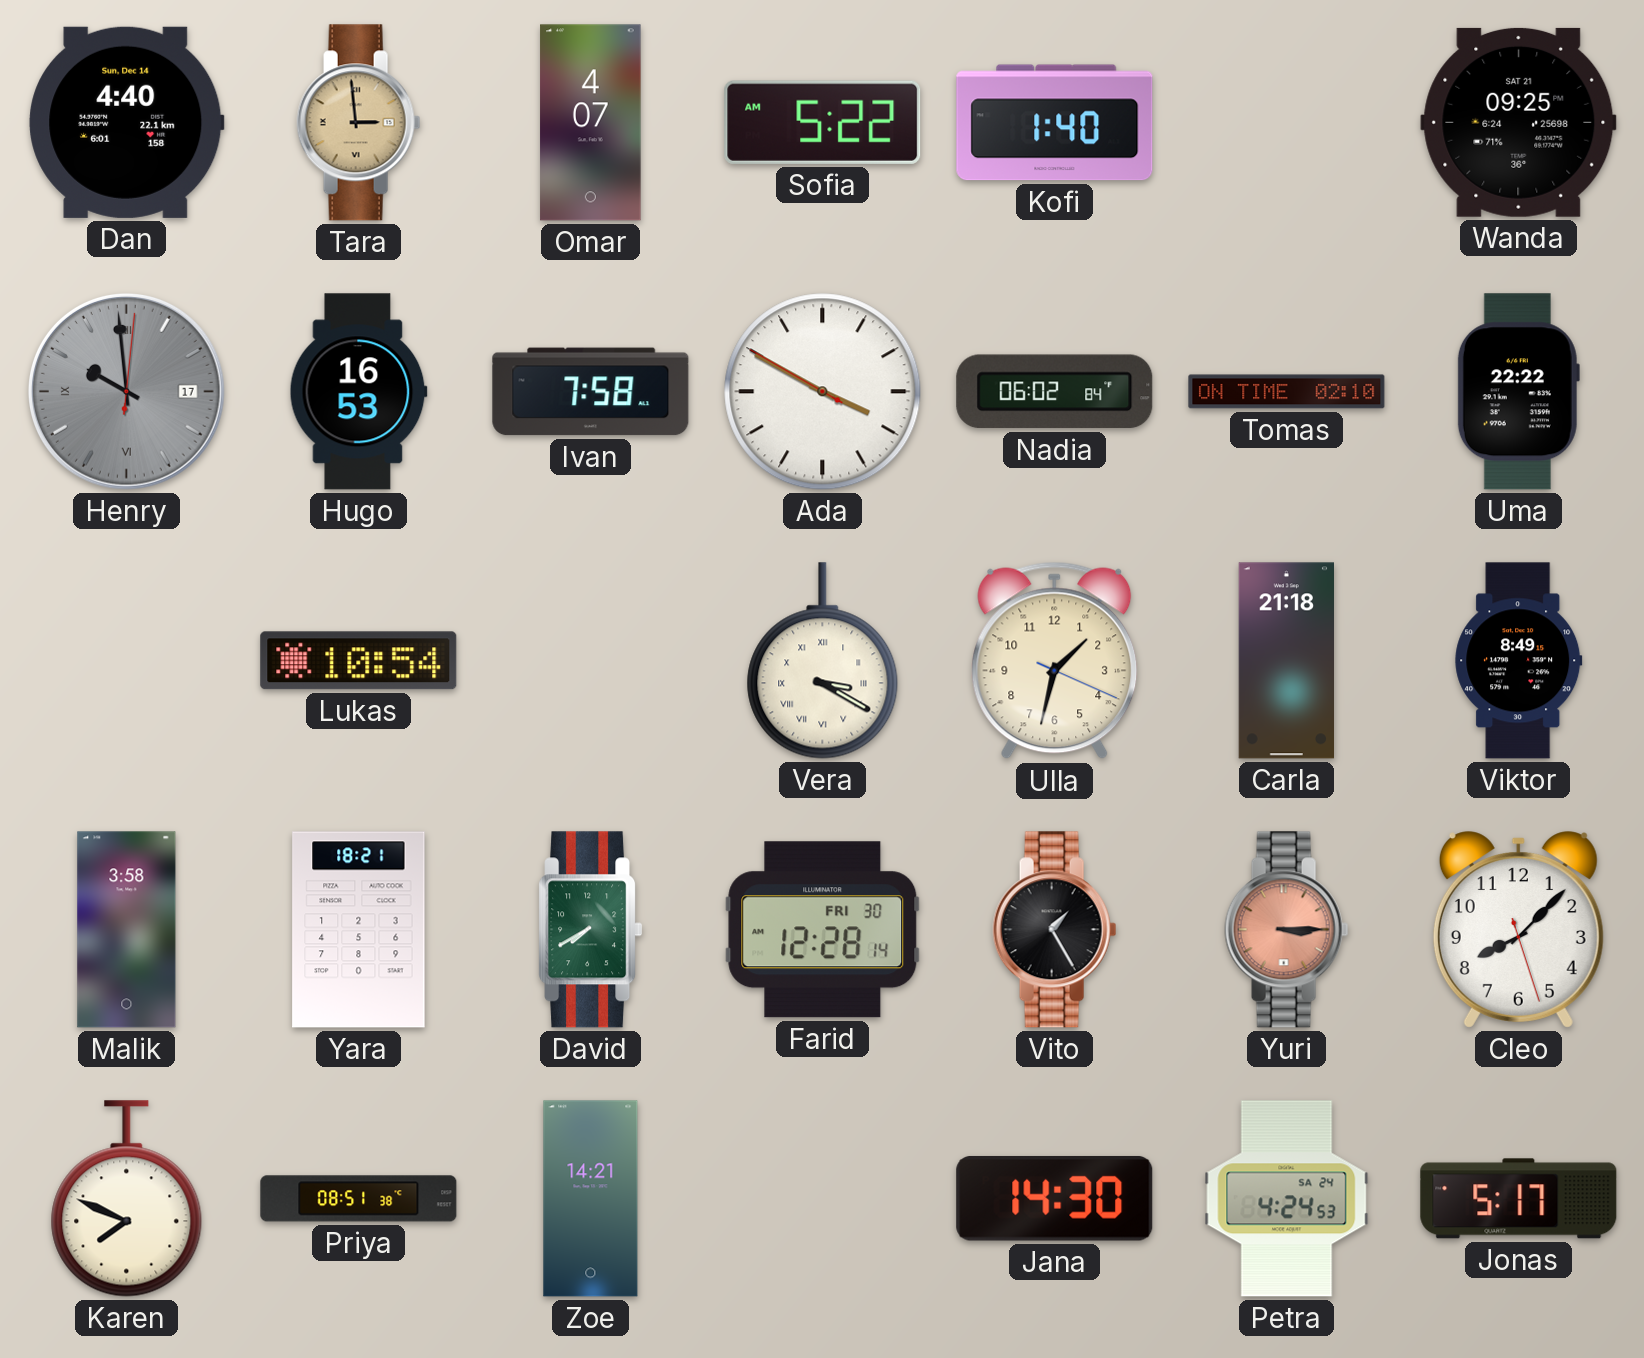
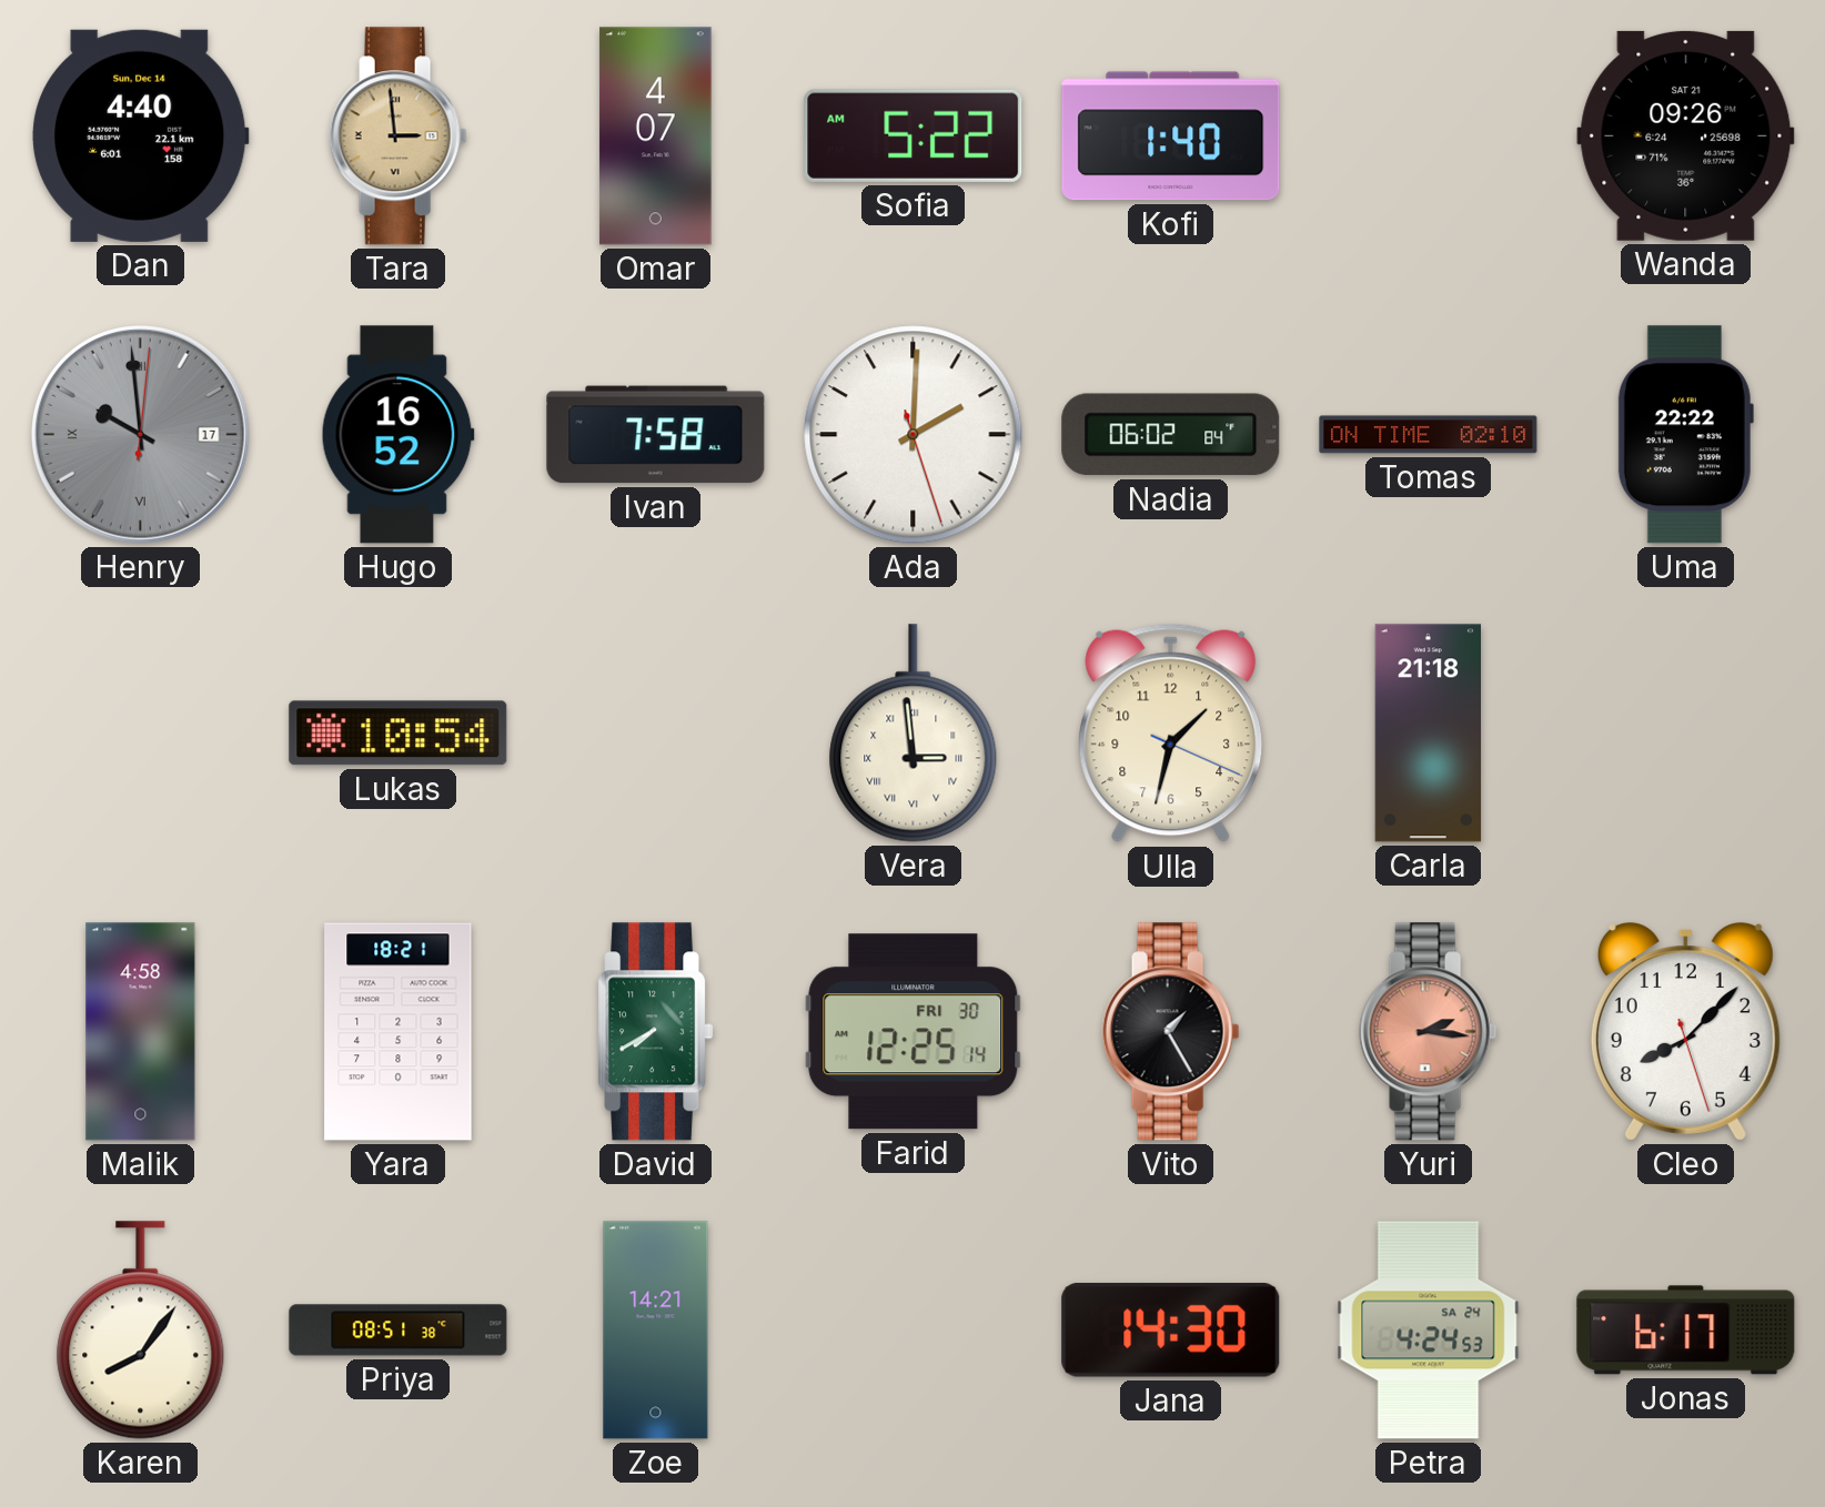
Wanda: 09:25 -> 09:26 (1686, 135)
Hugo: 16:53 -> 16:52 (397, 435)
Ada: 3:49 -> 2:00 (914, 435)
Vera: 3:20 -> 2:59 (914, 734)
Viktor: 8:49 -> none (1519, 661)
Malik: 3:58 -> 4:58 (141, 1032)
Farid: 12:28 -> 12:25 (914, 1032)
Yuri: 3:15 -> 2:16 (1429, 1032)
Karen: 7:49 -> 8:06 (141, 1331)
Jonas: 5:17 -> 6:17 (1686, 1331)
